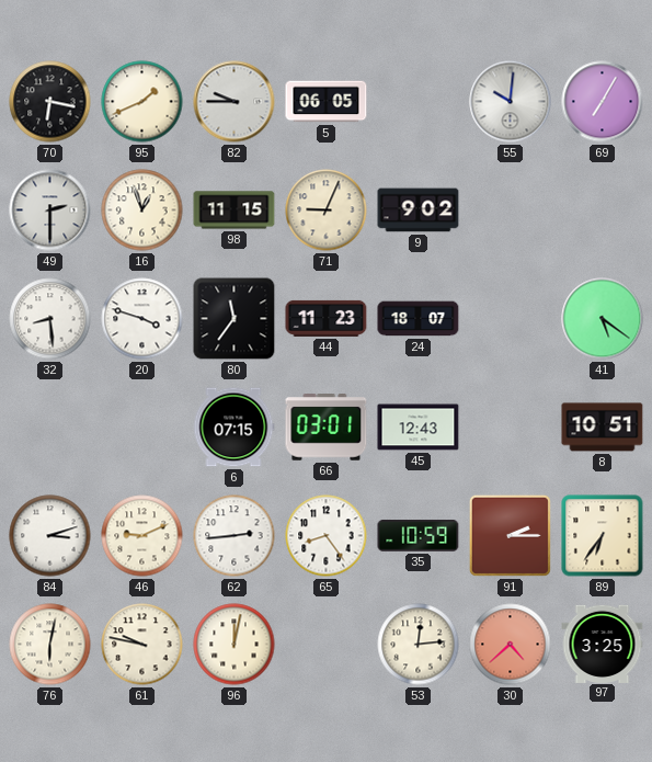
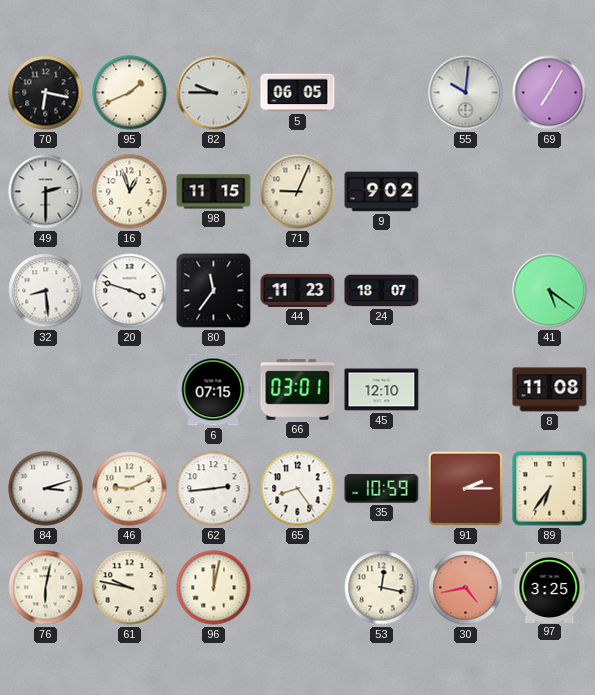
45: 12:43 -> 12:10 (382, 390)
8: 10:51 -> 11:08 (550, 390)
53: 12:14 -> 12:17 (382, 588)
30: 4:38 -> 4:43 (466, 588)
